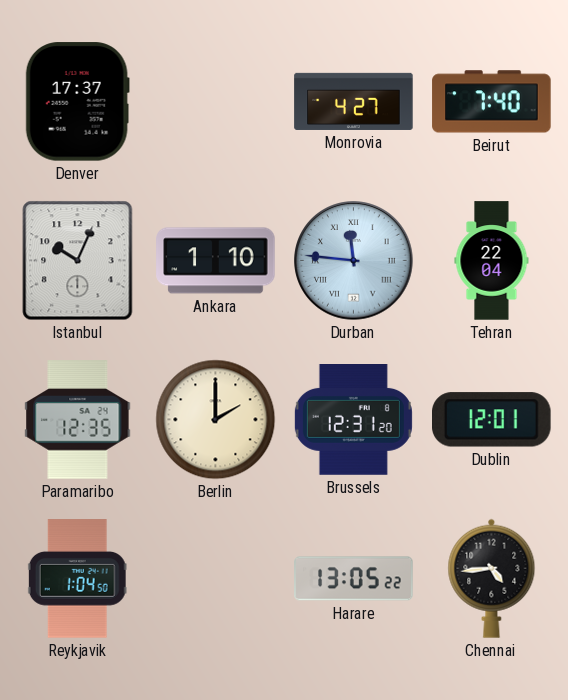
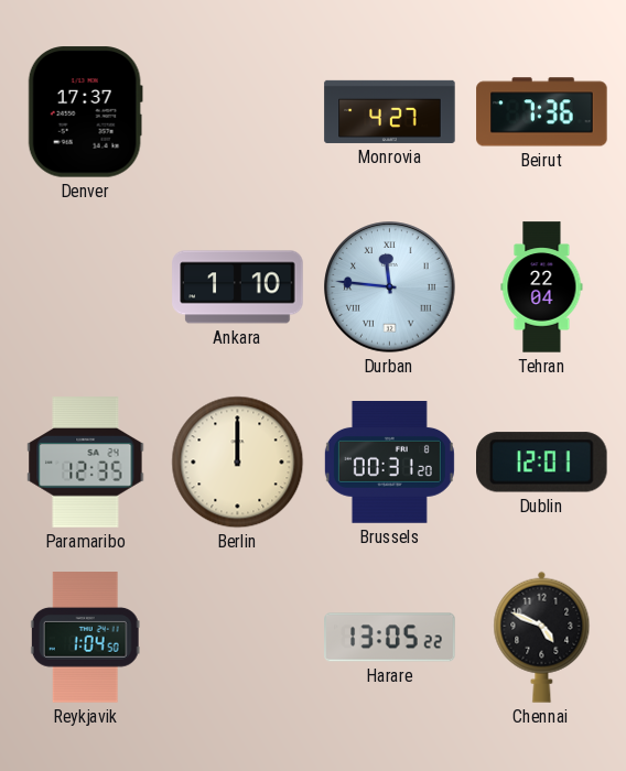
Beirut: 7:40 -> 7:36 (542, 112)
Istanbul: 10:04 -> none (78, 261)
Berlin: 2:00 -> 12:00 (238, 463)
Brussels: 12:31 -> 00:31 (389, 463)
Chennai: 4:44 -> 4:49 (542, 637)
